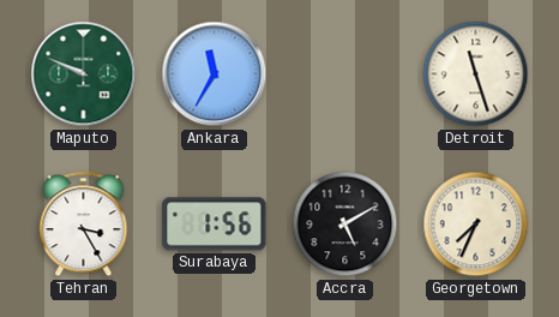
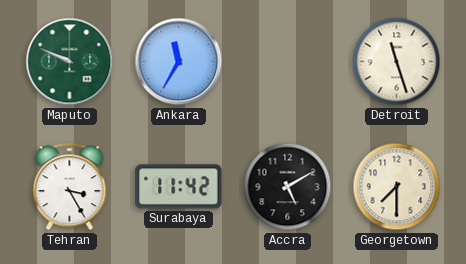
Surabaya: 1:56 -> 11:42 (179, 187)
Georgetown: 7:34 -> 7:30 (397, 187)
